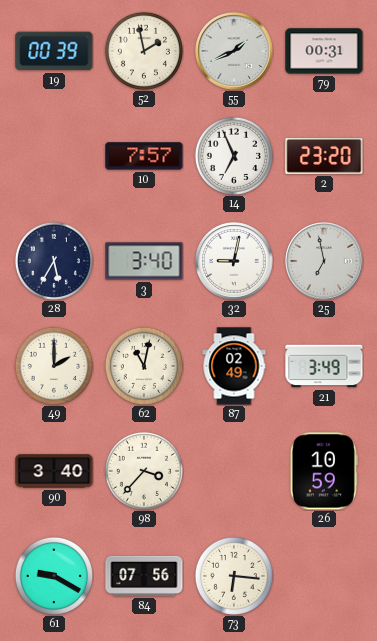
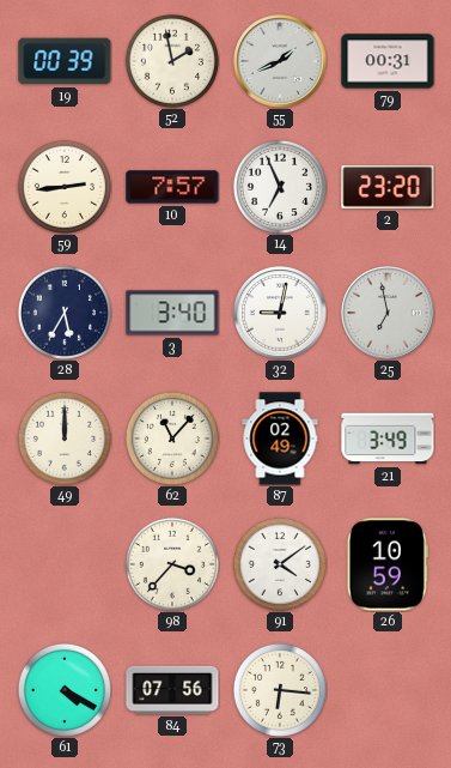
59: none -> 2:44 (65, 187)
49: 2:00 -> 12:00 (65, 439)
62: 11:02 -> 11:07 (172, 439)
90: 3:40 -> none (54, 471)
91: none -> 4:09 (280, 564)
61: 9:20 -> 4:20 (65, 690)
